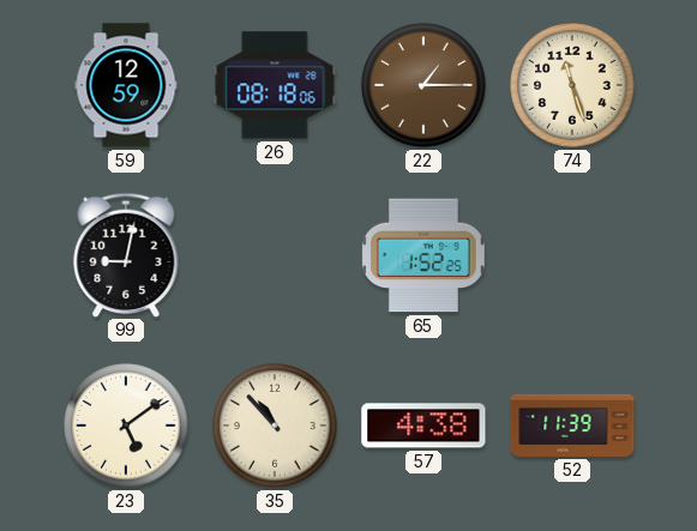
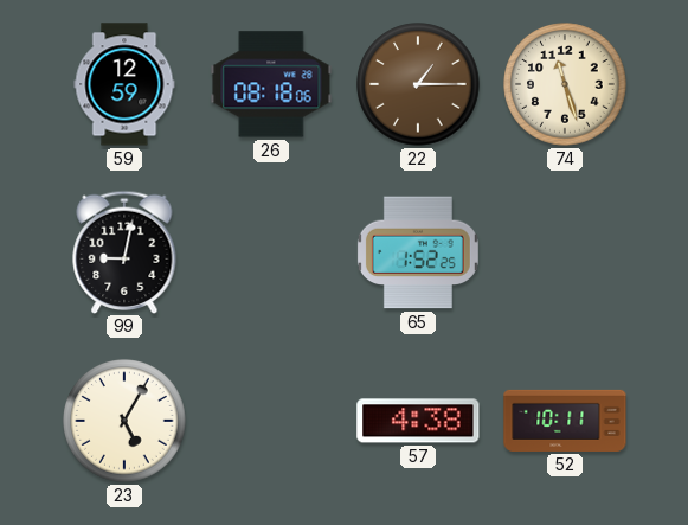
23: 5:09 -> 5:05 (124, 421)
35: 10:53 -> none (275, 426)
52: 11:39 -> 10:11 (565, 421)
